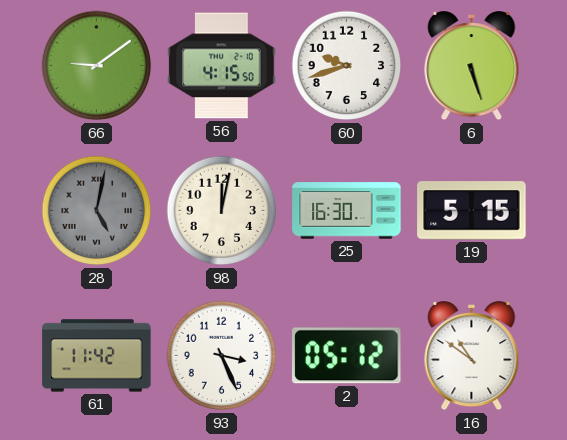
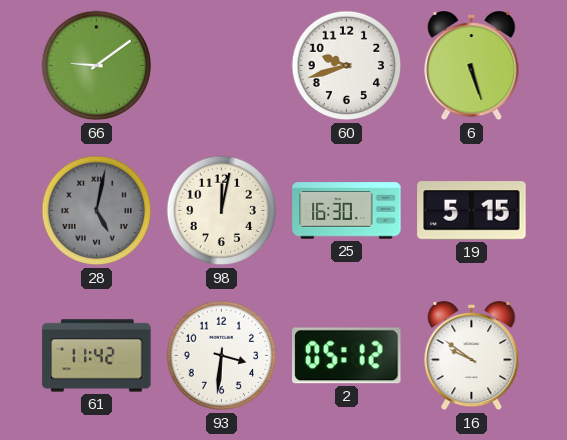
56: 4:15 -> none (222, 66)
93: 3:26 -> 3:31 (222, 356)
16: 10:51 -> 9:51 (472, 357)
